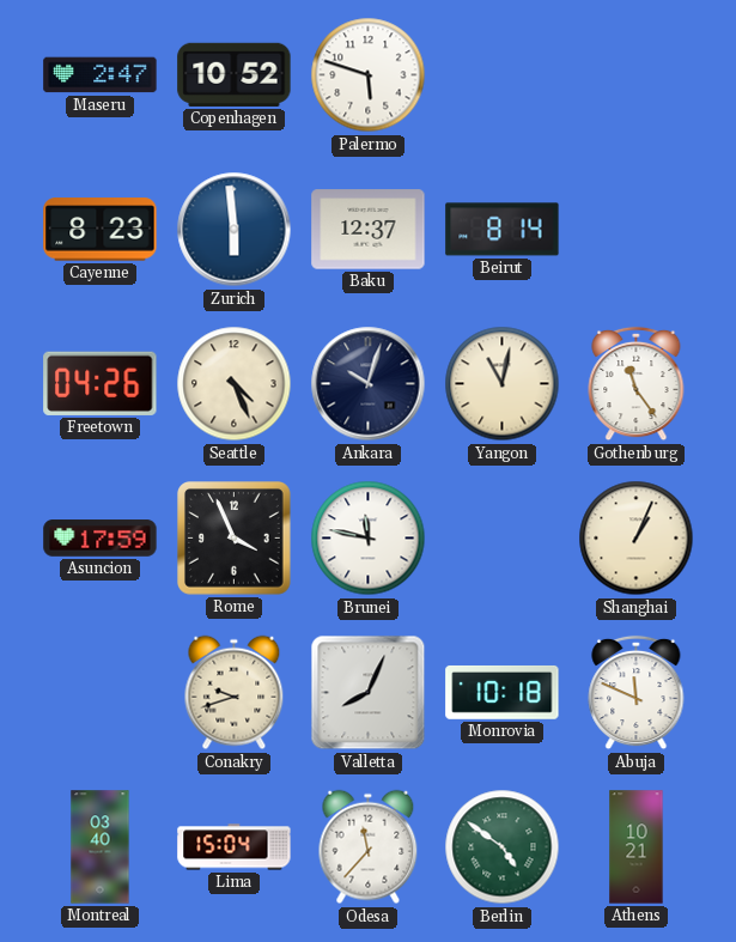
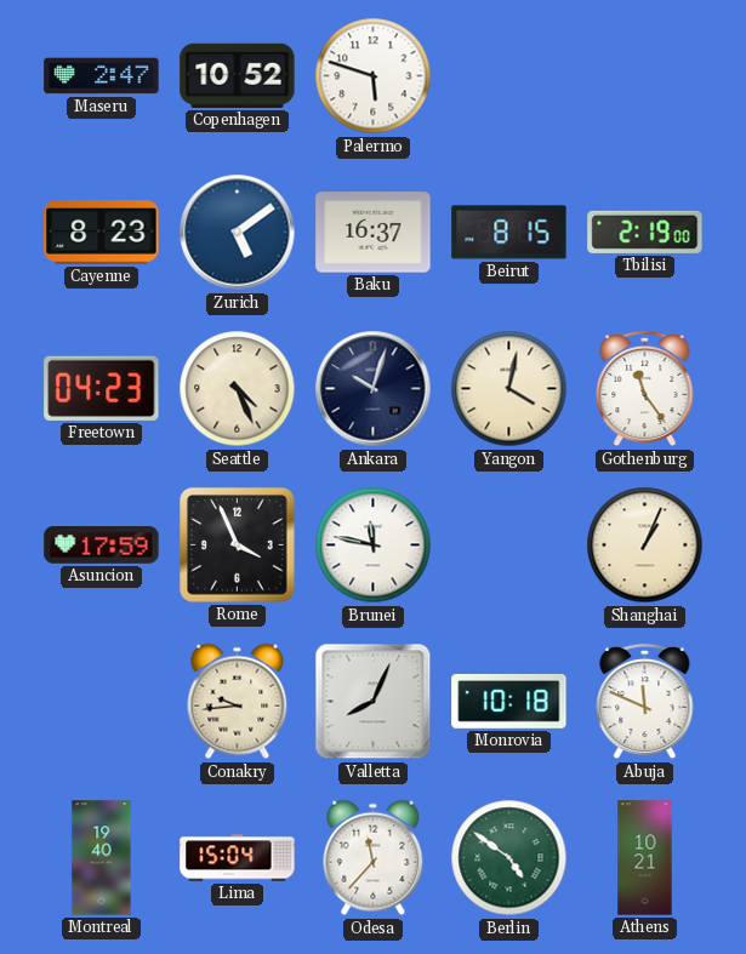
Zurich: 5:59 -> 5:09 (238, 233)
Baku: 12:37 -> 16:37 (374, 233)
Beirut: 8:14 -> 8:15 (509, 233)
Tbilisi: none -> 2:19 (645, 232)
Freetown: 04:26 -> 04:23 (102, 388)
Yangon: 11:02 -> 4:02 (509, 389)
Conakry: 9:42 -> 9:44 (238, 702)
Montreal: 03:40 -> 19:40 (102, 858)
